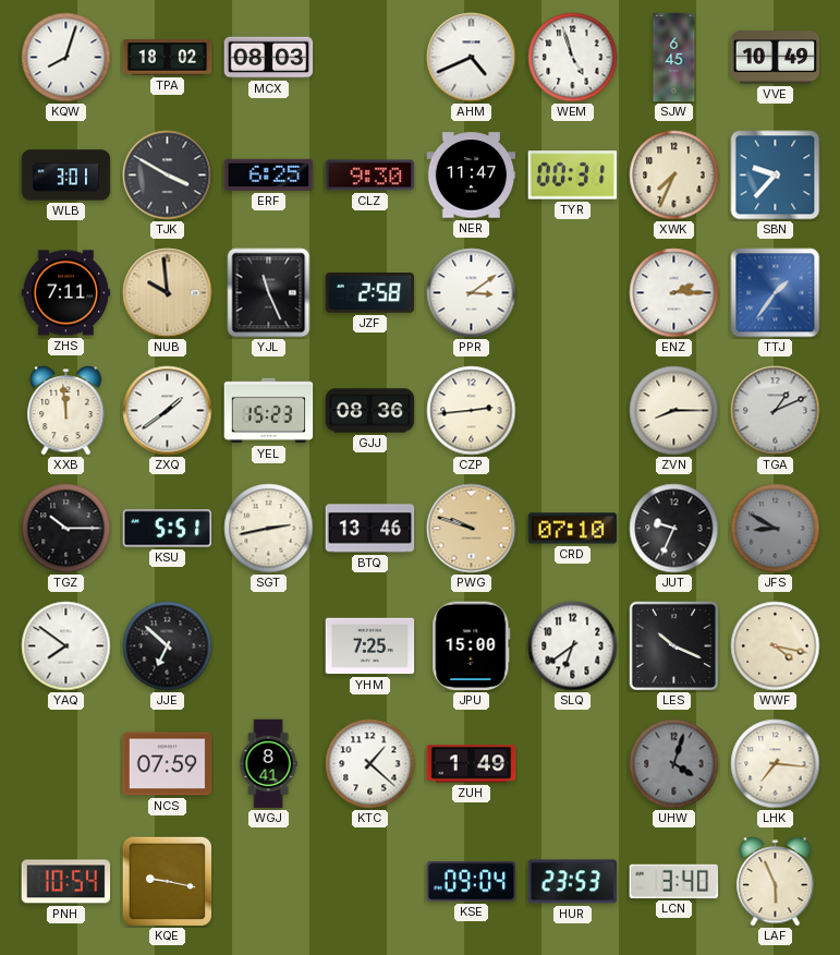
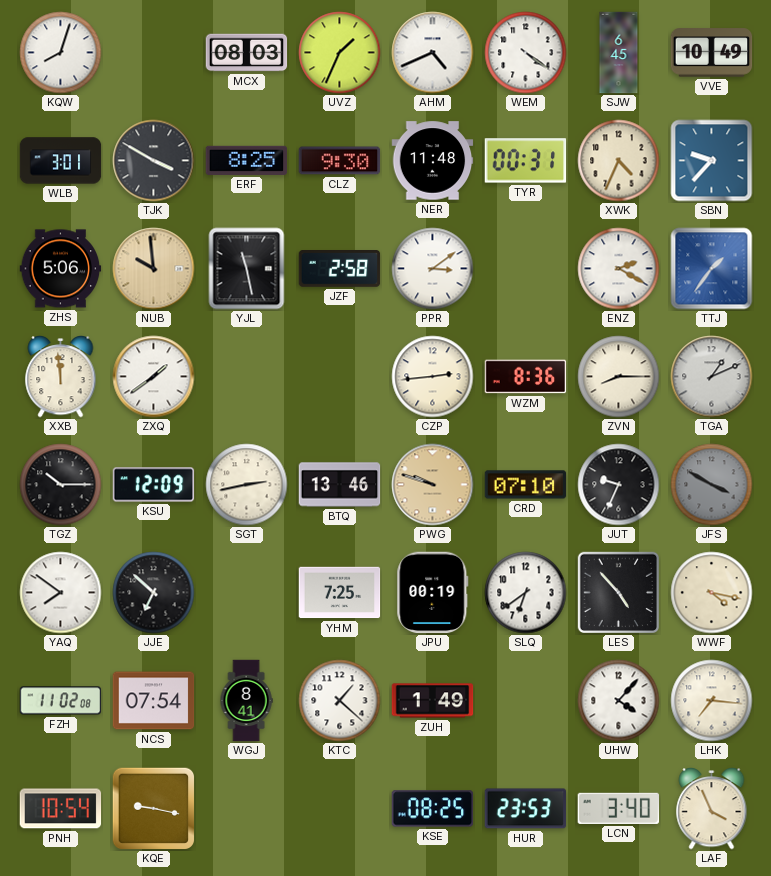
TPA: 18:02 -> none (168, 58)
UVZ: none -> 1:34 (340, 53)
WEM: 4:57 -> 4:21 (526, 53)
ERF: 6:25 -> 8:25 (247, 160)
NER: 11:47 -> 11:48 (433, 161)
XWK: 7:34 -> 4:34 (619, 161)
ZHS: 7:11 -> 5:06 (61, 269)
YJL: 11:26 -> 11:28 (247, 269)
ENZ: 2:15 -> 2:20 (619, 269)
YEL: 15:23 -> none (269, 411)
GJJ: 08:36 -> none (370, 411)
WZM: none -> 8:36 (526, 377)
KSU: 5:51 -> 12:09 (154, 485)
JFS: 8:50 -> 3:50 (712, 485)
JPU: 15:00 -> 00:19 (433, 593)
LES: 10:19 -> 4:53 (618, 592)
FZH: none -> 11:02 (61, 701)
NCS: 07:59 -> 07:54 (154, 701)
UHW: 4:03 -> 4:07 (619, 701)
UHW dial: grey -> white (619, 701)
KSE: 09:04 -> 08:25 (433, 809)
LAF: 5:56 -> 3:56 (712, 809)
